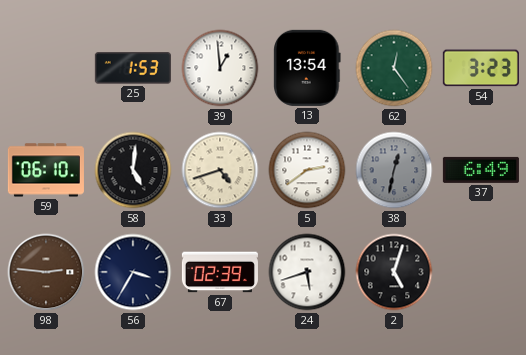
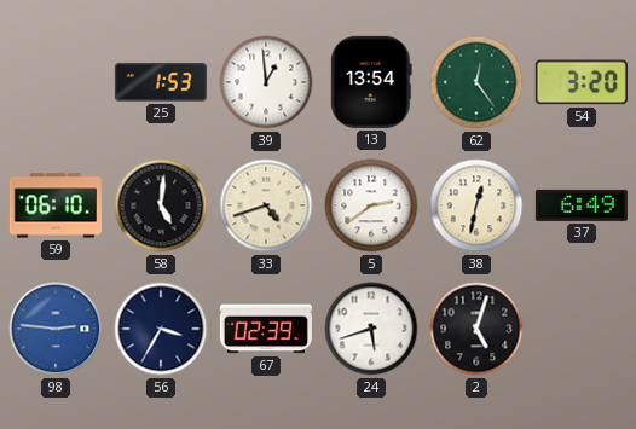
54: 3:23 -> 3:20 (582, 82)
38 dial: grey -> cream (476, 205)
98 dial: brown -> blue (56, 329)
